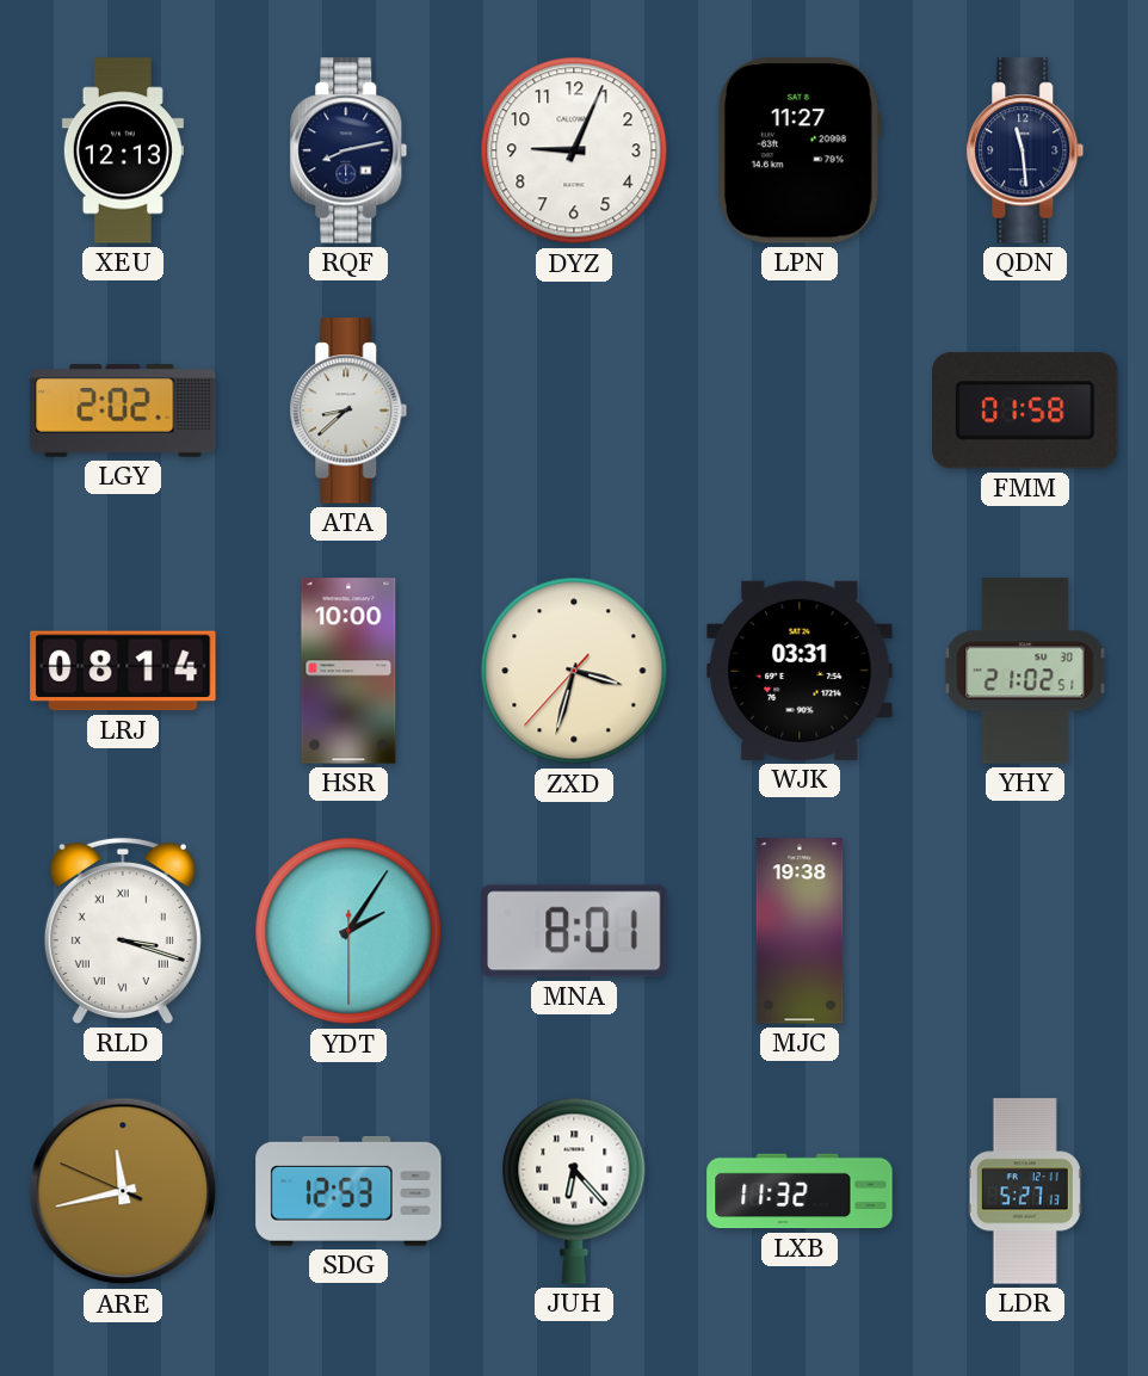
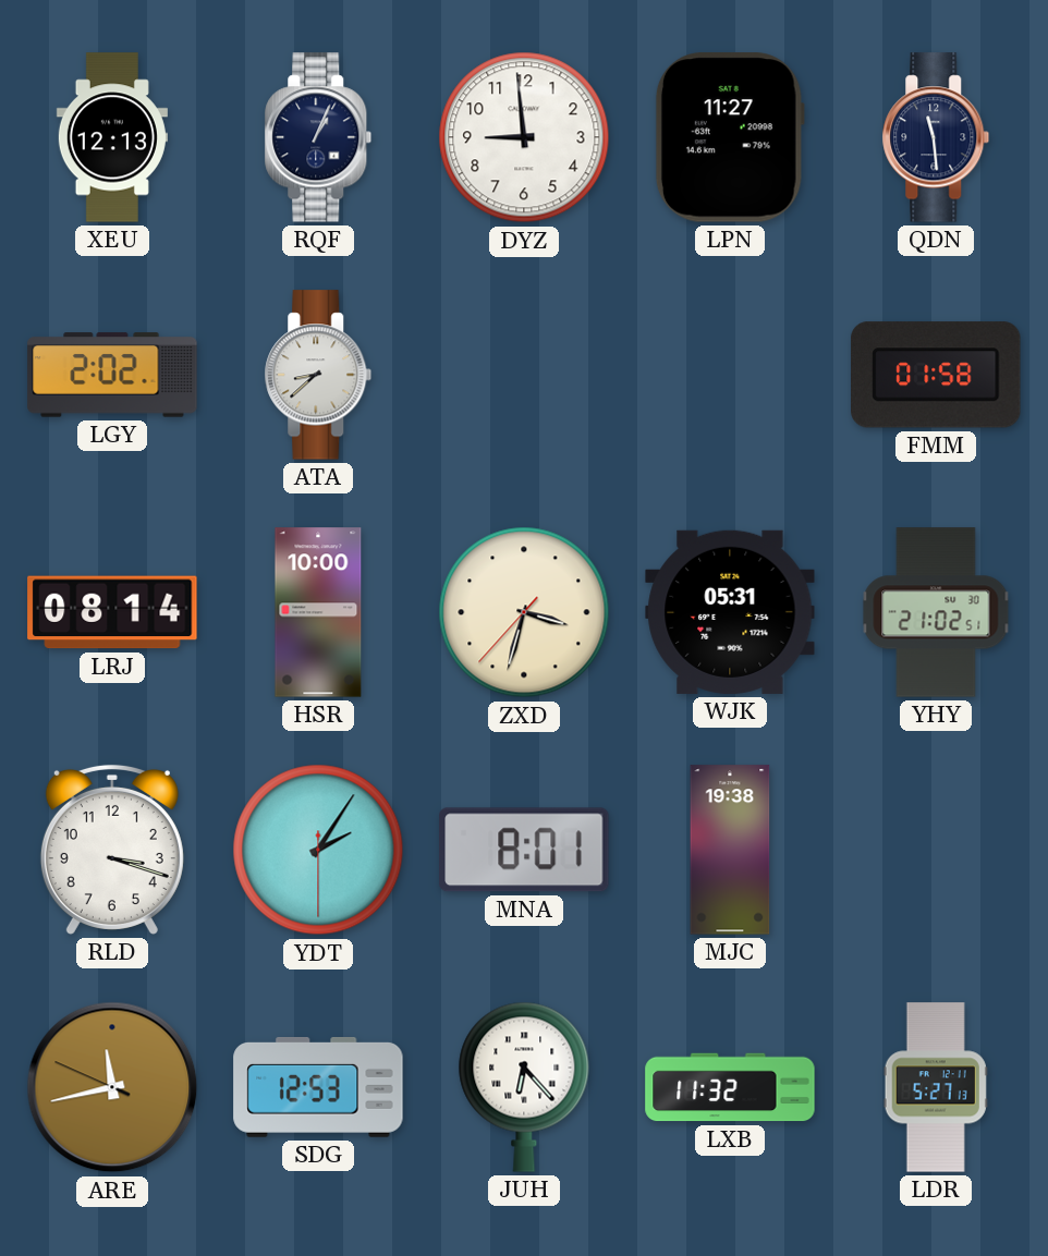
RQF: 8:13 -> 1:04 (318, 137)
DYZ: 9:04 -> 8:59 (524, 137)
WJK: 03:31 -> 05:31 (730, 612)
RLD numerals: Roman -> Arabic (112, 850)
